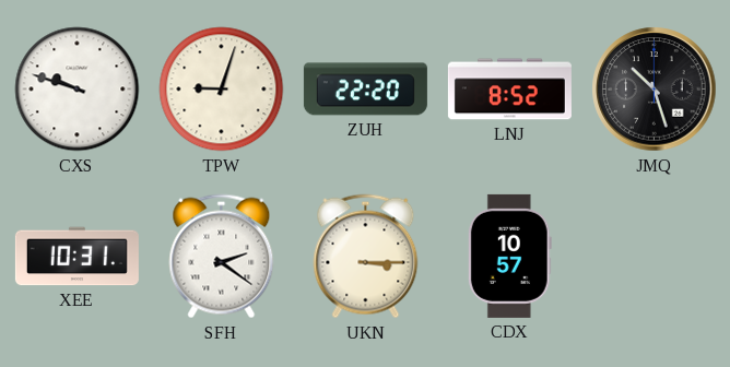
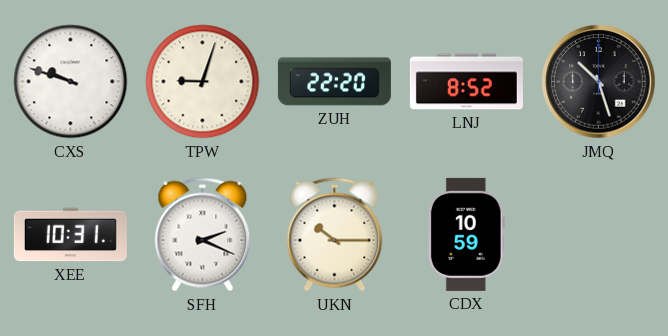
SFH: 2:21 -> 2:19 (203, 235)
UKN: 3:15 -> 10:15 (335, 235)
CDX: 10:57 -> 10:59 (466, 234)
